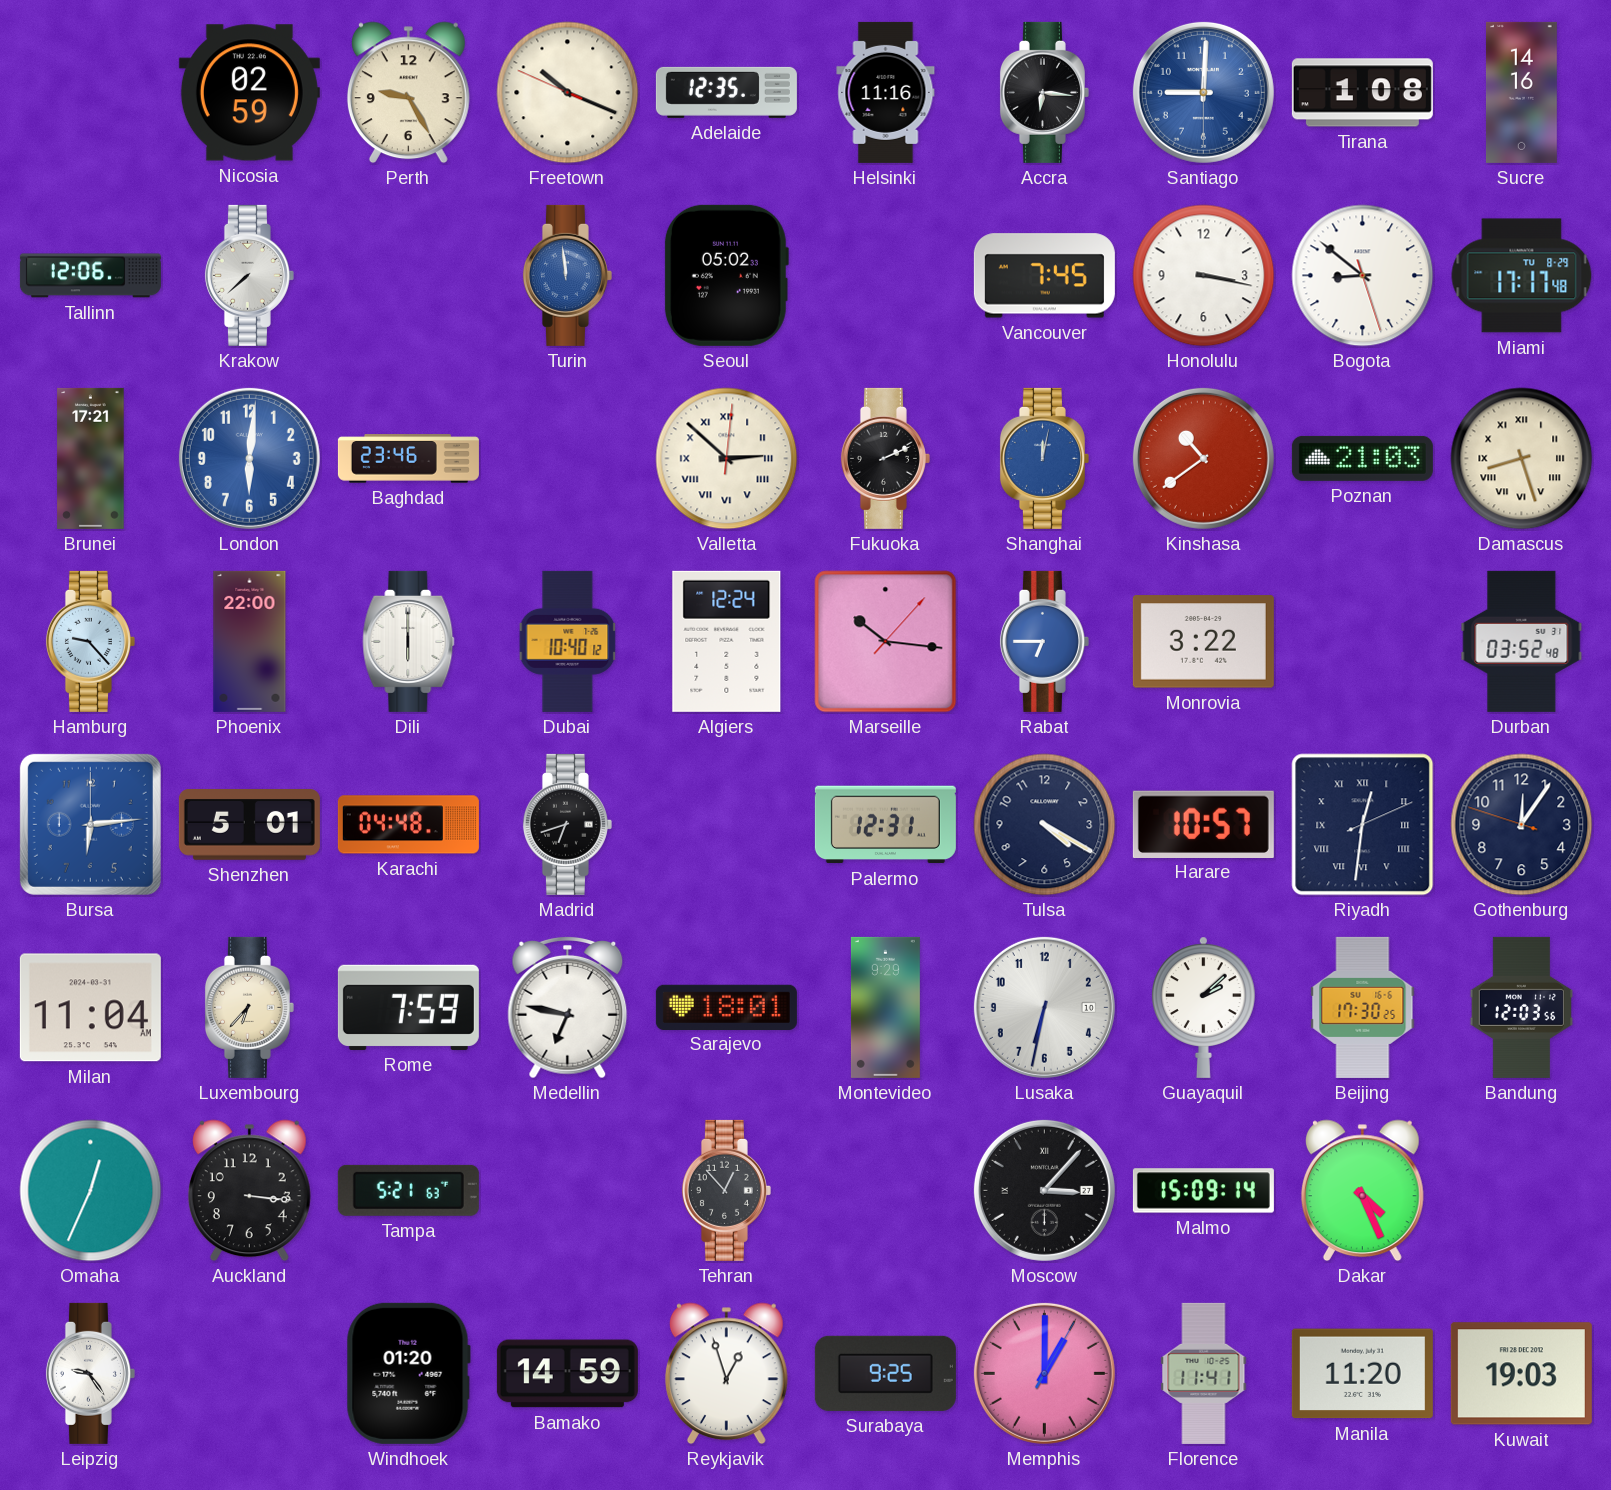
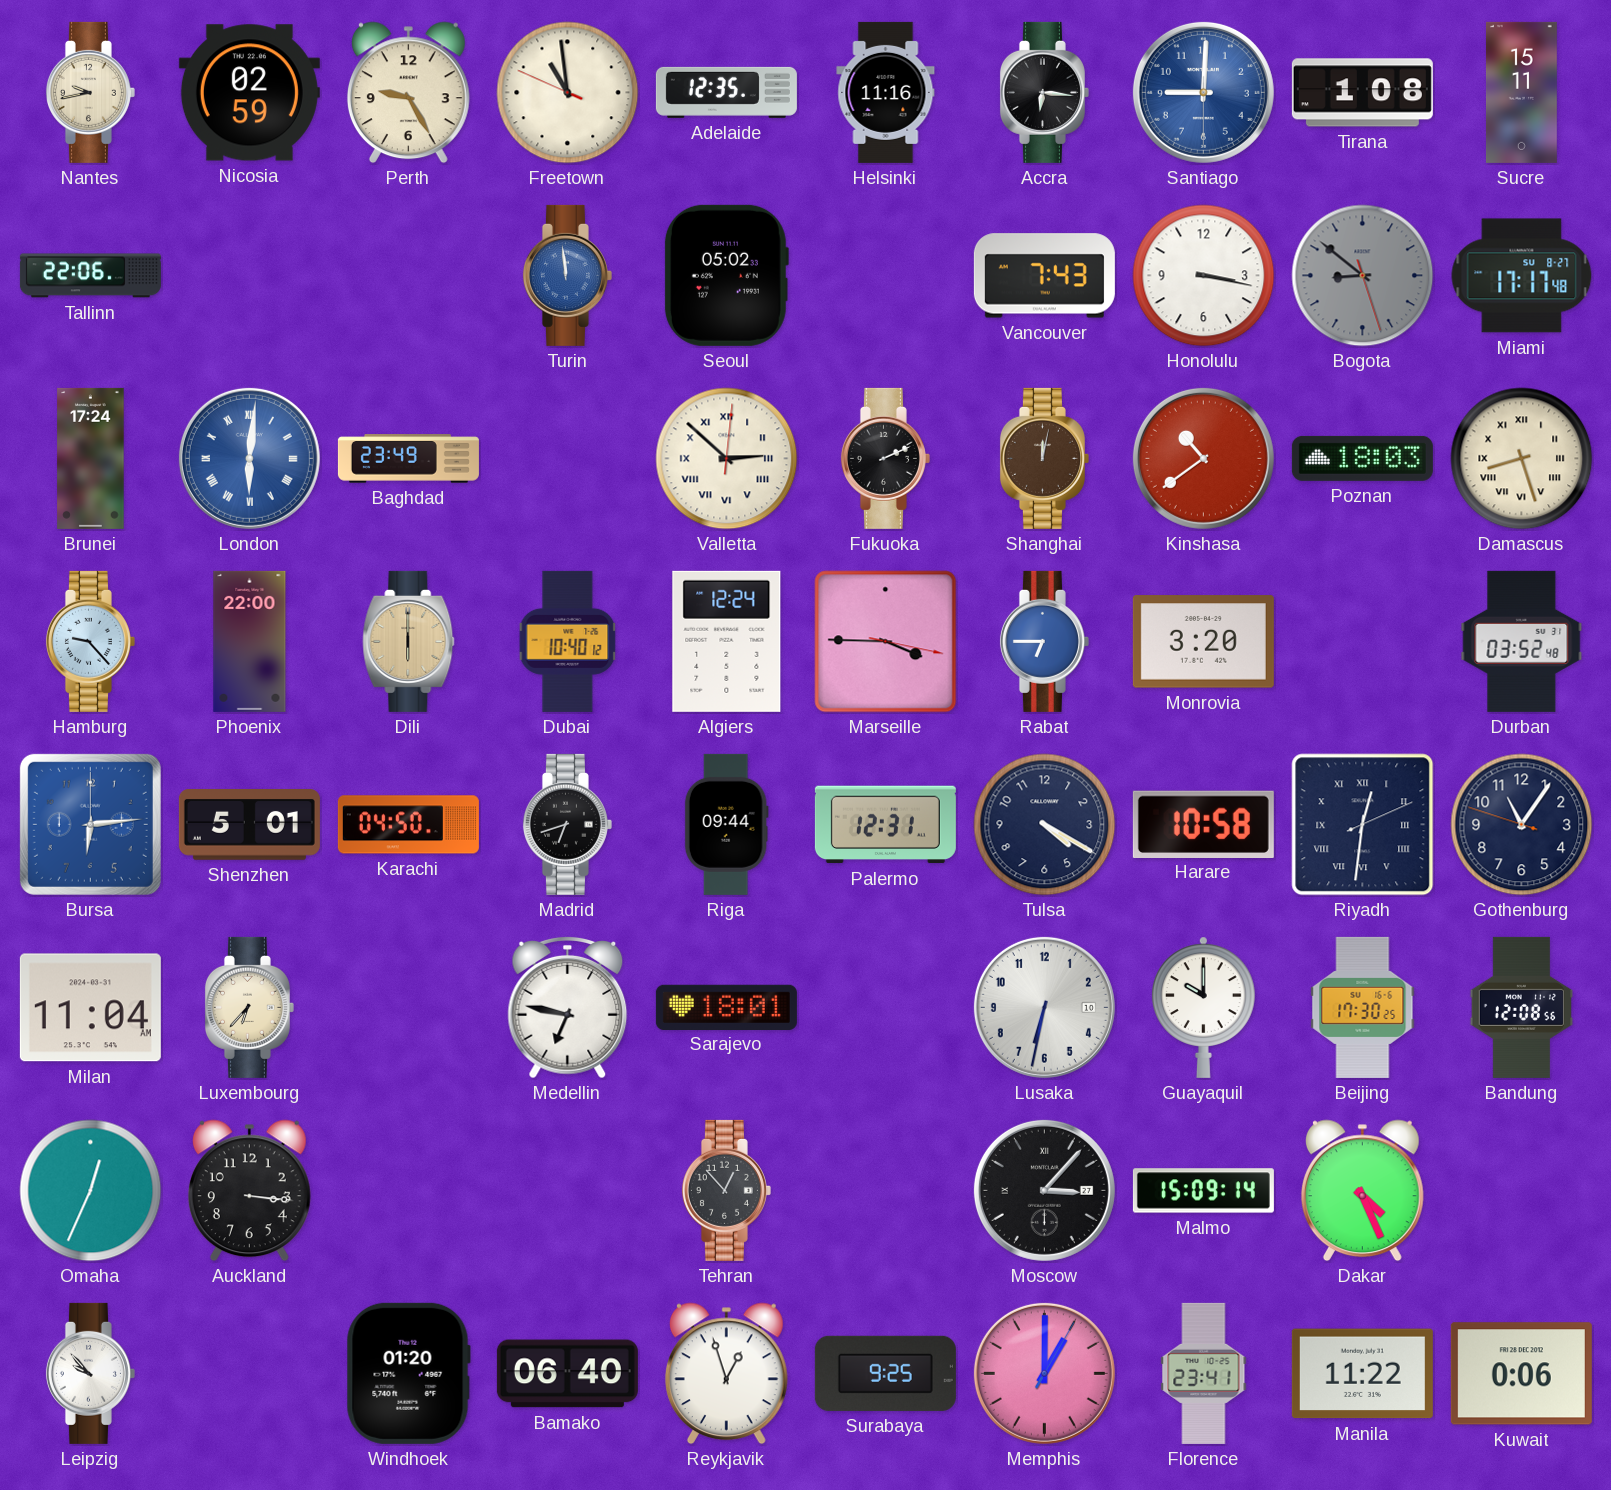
Nantes: none -> 9:43 (90, 92)
Freetown: 10:18 -> 10:58 (568, 93)
Sucre: 14:16 -> 15:11 (1521, 92)
Tallinn: 12:06 -> 22:06 (90, 276)
Krakow: 7:38 -> none (249, 275)
Vancouver: 7:45 -> 7:43 (1044, 276)
Bogota dial: white -> grey (1363, 276)
Miami date: TU 8-29 -> SU 8-27 (1522, 276)
Brunei: 17:21 -> 17:24 (91, 458)
London numerals: Arabic -> Roman (249, 458)
Baghdad: 23:46 -> 23:49 (408, 459)
Shanghai dial: blue -> brown (1044, 458)
Poznan: 21:03 -> 18:03 (1362, 458)
Dili dial: white -> champagne (409, 641)
Marseille: 10:16 -> 3:45 (886, 642)
Monrovia: 3:22 -> 3:20 (1203, 642)
Karachi: 04:48 -> 04:50 (408, 825)
Riga: none -> 09:44 (726, 824)
Harare: 10:57 -> 10:58 (1203, 824)
Gothenburg: 12:05 -> 11:05 (1522, 825)
Rome: 7:59 -> none (408, 1007)
Montevideo: 9:29 -> none (885, 1007)
Guayaquil: 2:08 -> 10:00 (1204, 1007)
Bandung: 12:03 -> 12:08 (1521, 1007)
Tampa: 5:21 -> none (408, 1190)
Leipzig: 9:24 -> 9:53 (90, 1373)
Bamako: 14:59 -> 06:40 (567, 1374)
Florence: 11:41 -> 23:41 (1204, 1373)
Manila: 11:20 -> 11:22 (1362, 1374)
Kuwait: 19:03 -> 0:06 (1521, 1374)
